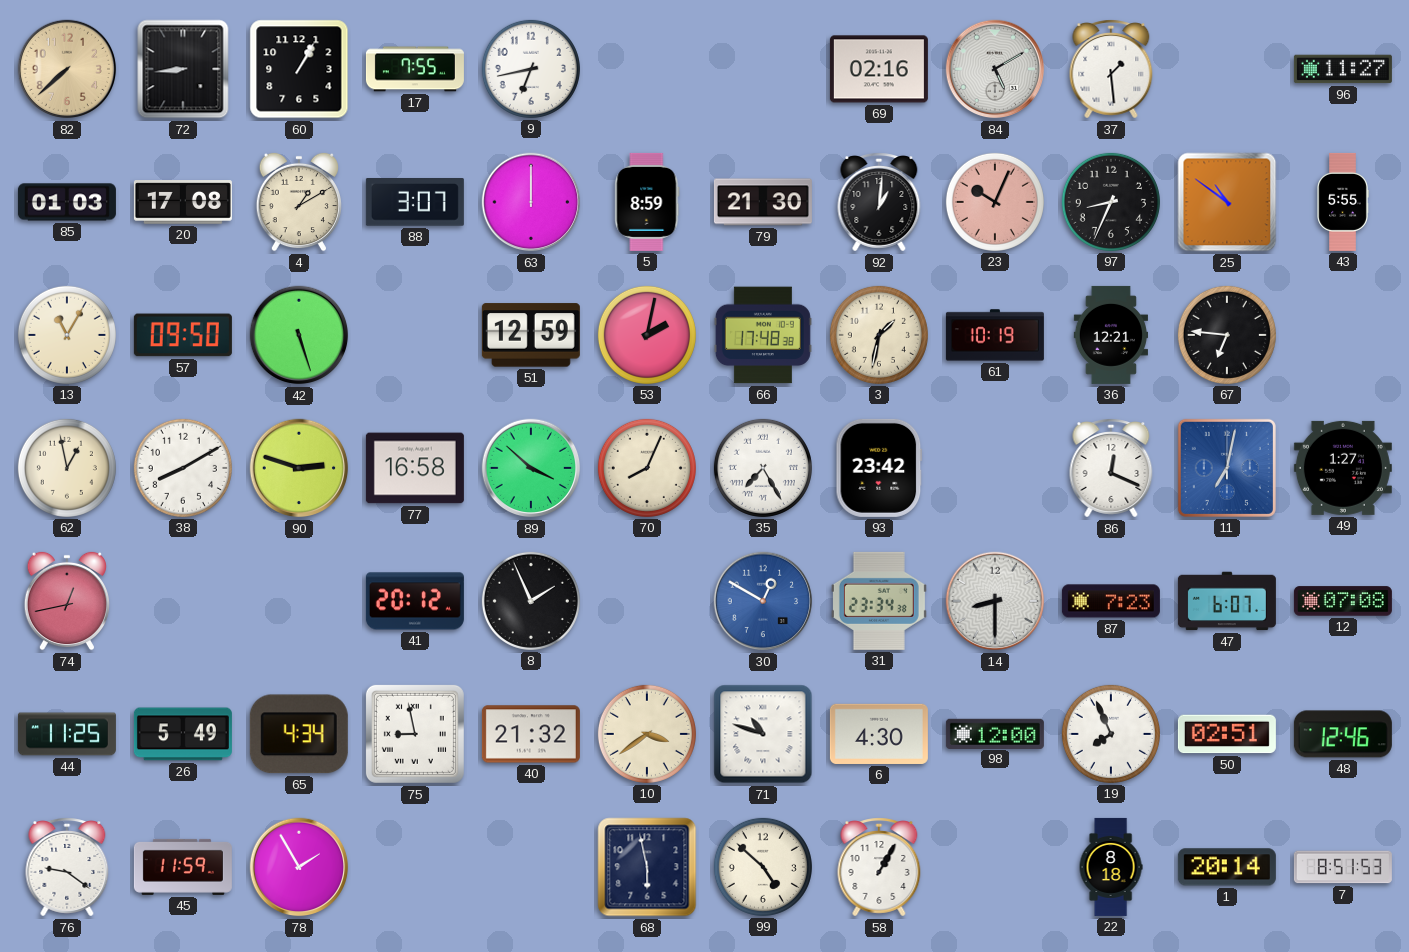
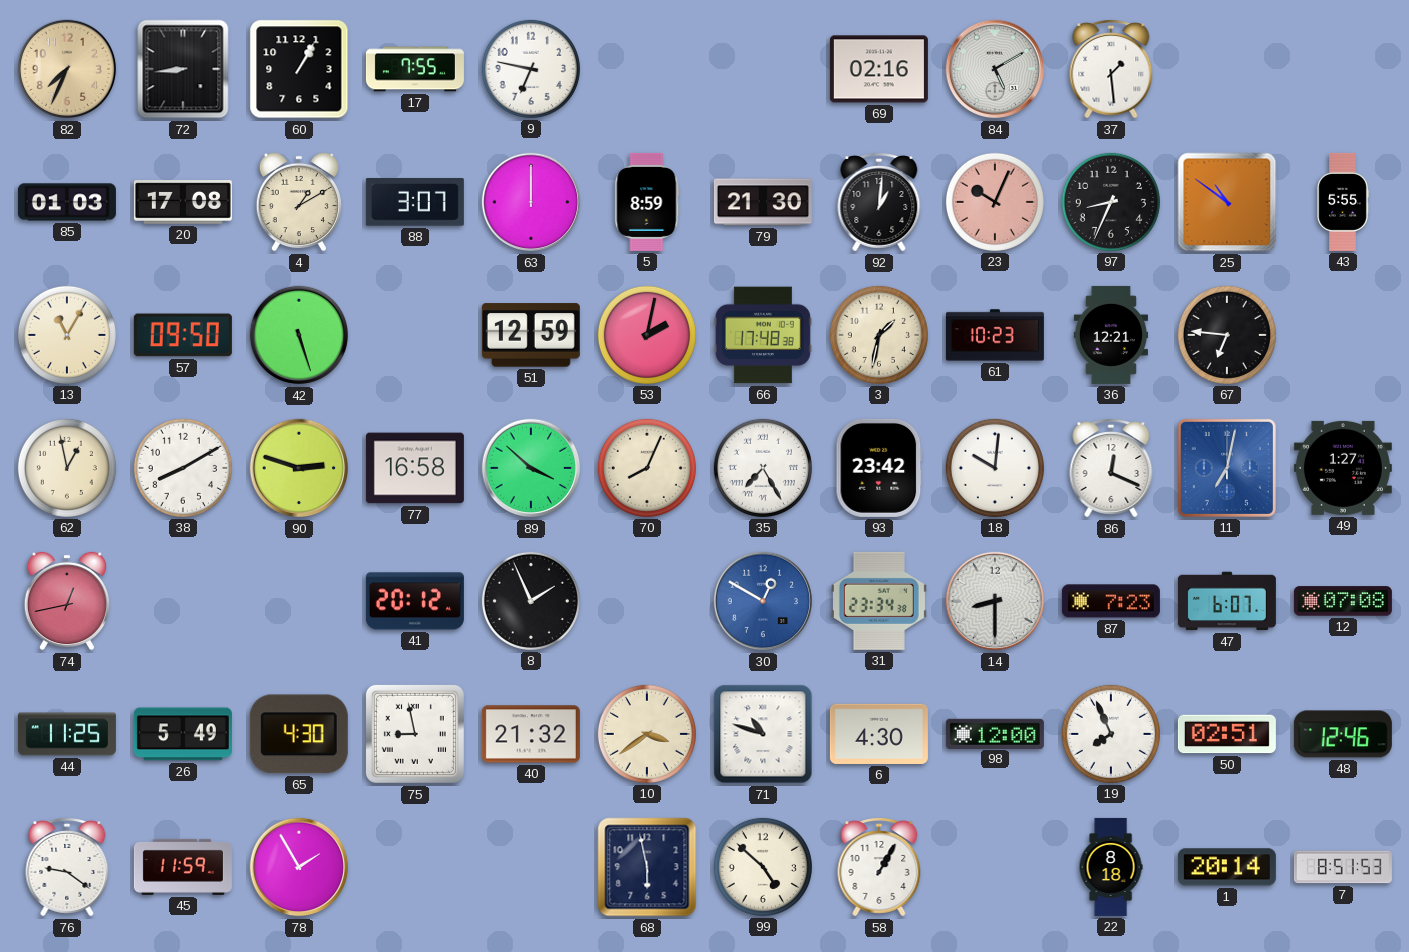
82: 7:38 -> 7:34 (67, 69)
9: 6:43 -> 6:47 (531, 69)
96: 11:27 -> none (1343, 69)
61: 10:19 -> 10:23 (995, 335)
18: none -> 10:01 (995, 468)
65: 4:34 -> 4:30 (299, 734)
